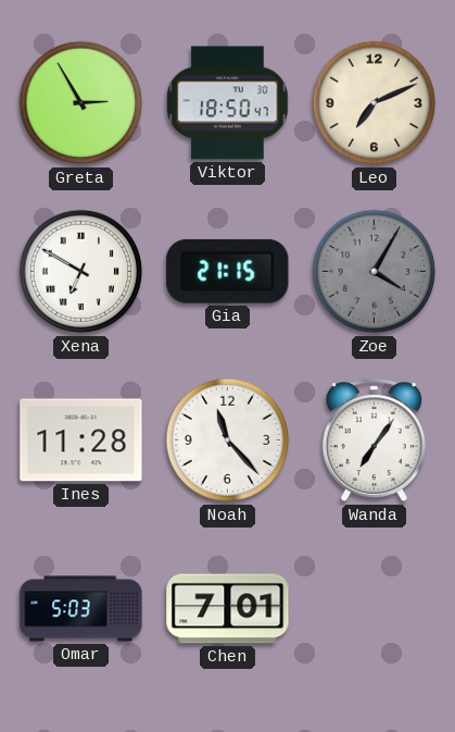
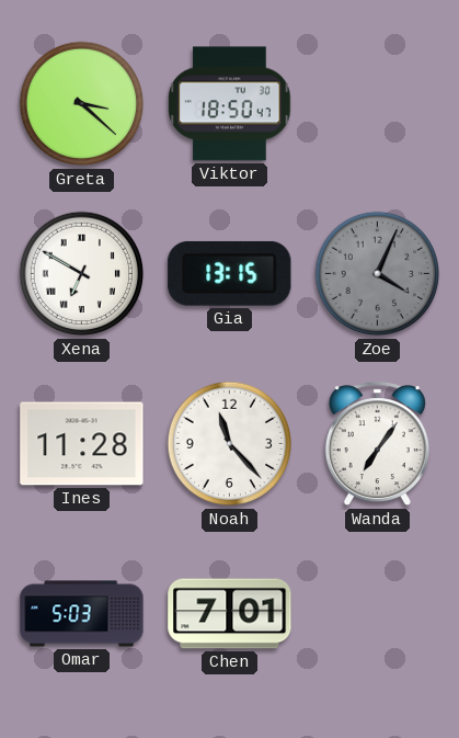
Greta: 2:55 -> 3:22 (82, 104)
Leo: 7:11 -> none (375, 103)
Gia: 21:15 -> 13:15 (230, 273)
Zoe: 4:05 -> 4:04 (378, 274)
